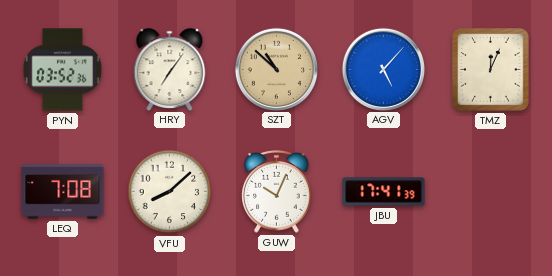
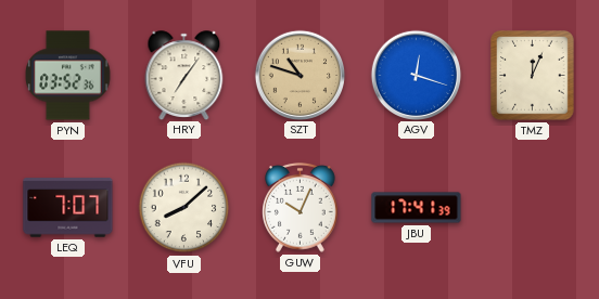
SZT: 10:52 -> 10:48 (299, 75)
AGV: 5:07 -> 12:18 (416, 75)
LEQ: 7:08 -> 7:07 (68, 208)
